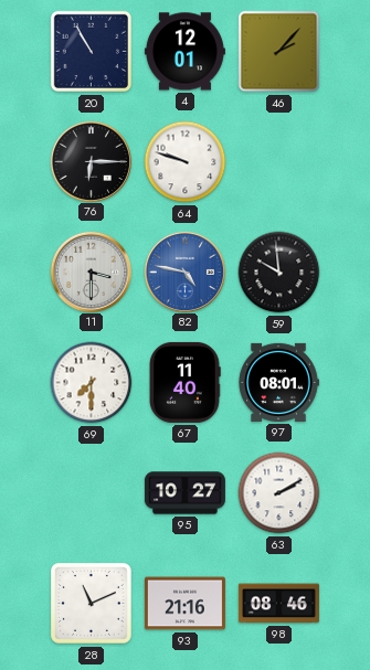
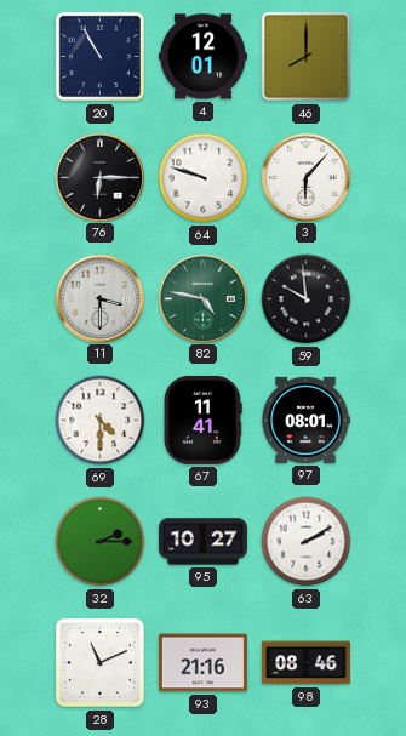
46: 2:07 -> 8:00 (307, 57)
3: none -> 6:07 (305, 177)
82 dial: blue -> green (202, 298)
69: 7:30 -> 4:30 (101, 421)
67: 11:40 -> 11:41 (202, 420)
32: none -> 2:15 (101, 542)
